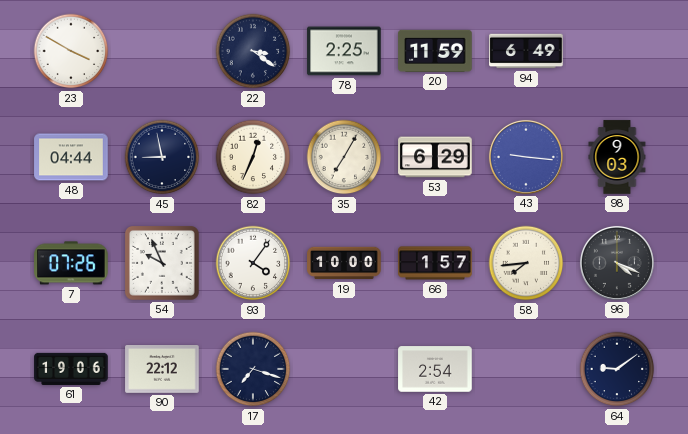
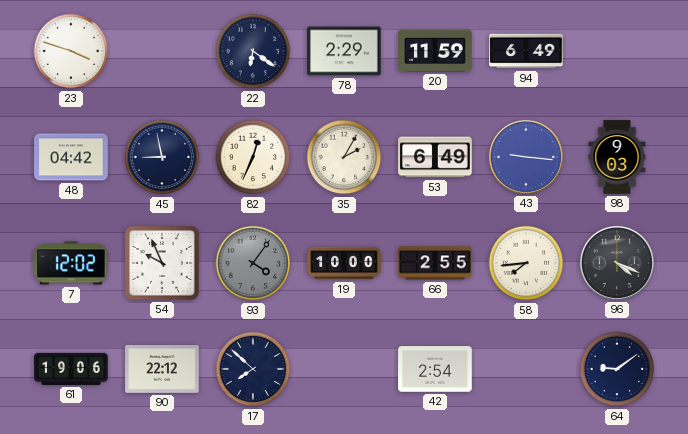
23: 3:50 -> 3:48 (71, 51)
22: 3:21 -> 6:21 (253, 51)
78: 2:25 -> 2:29 (344, 51)
48: 04:44 -> 04:42 (71, 157)
35: 7:05 -> 2:05 (344, 157)
53: 6:29 -> 6:49 (435, 157)
7: 07:26 -> 12:02 (71, 263)
93 dial: white -> grey (253, 263)
66: 1:57 -> 2:55 (435, 263)
17: 7:18 -> 7:52 (253, 369)
